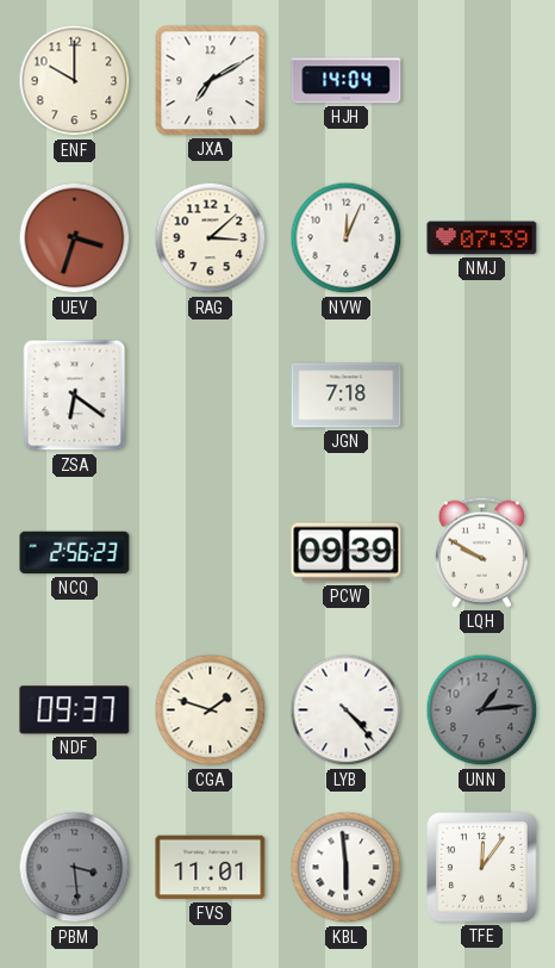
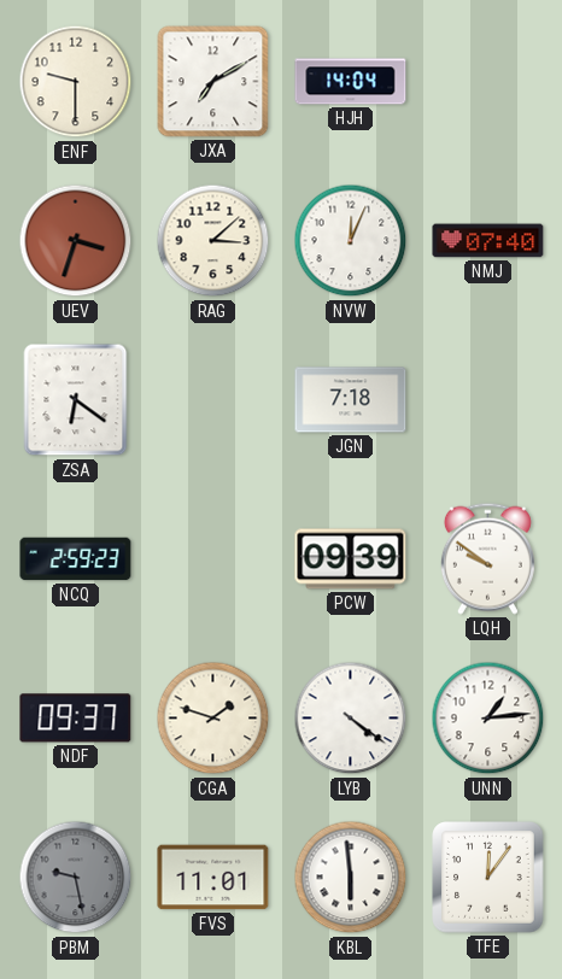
ENF: 10:00 -> 9:30 (76, 82)
NMJ: 07:39 -> 07:40 (488, 241)
NCQ: 2:56 -> 2:59 (76, 559)
LQH: 9:50 -> 9:51 (487, 558)
LYB: 4:23 -> 4:21 (351, 719)
UNN dial: grey -> white (488, 719)
PBM: 3:29 -> 9:28 (76, 878)
